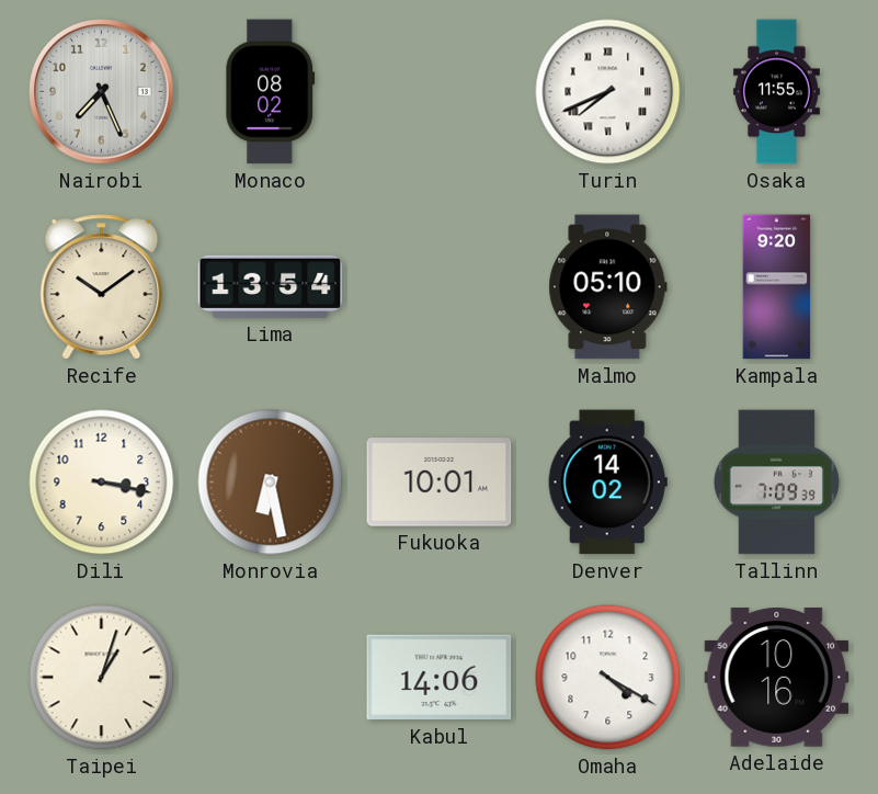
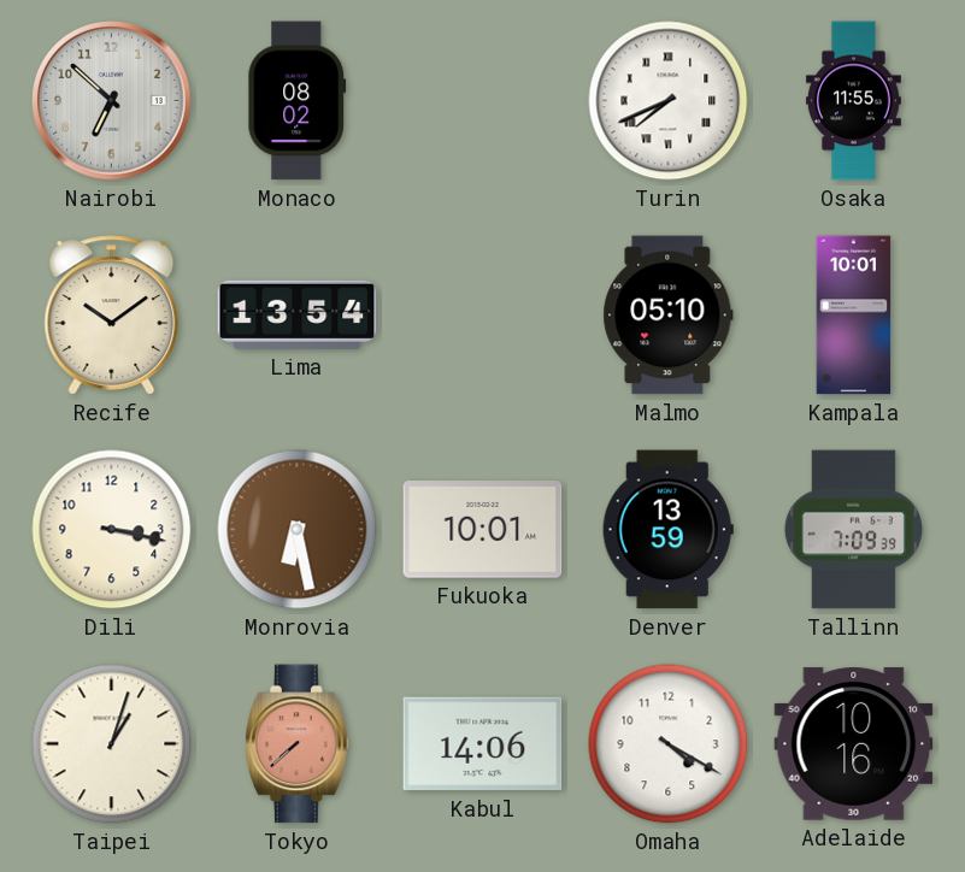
Nairobi: 7:26 -> 6:52 (112, 101)
Kampala: 9:20 -> 10:01 (854, 316)
Denver: 14:02 -> 13:59 (667, 530)
Tokyo: none -> 7:38 (298, 744)
